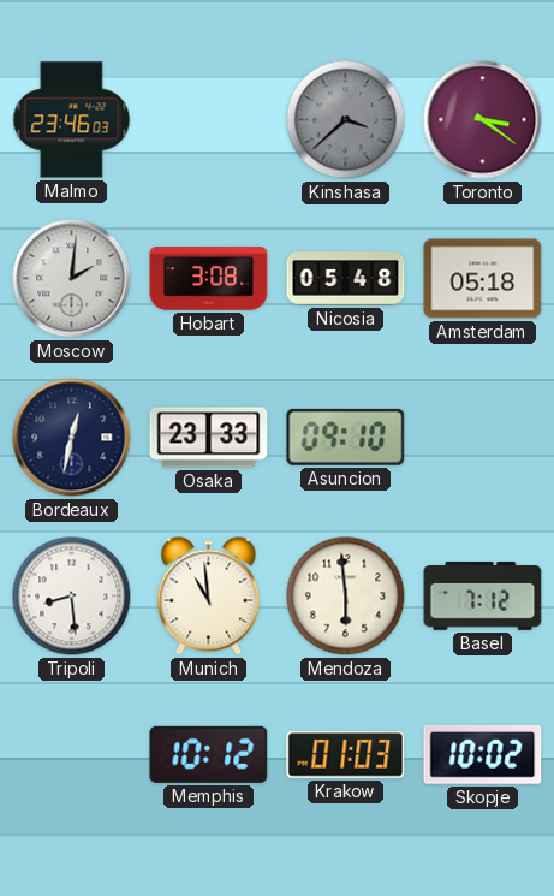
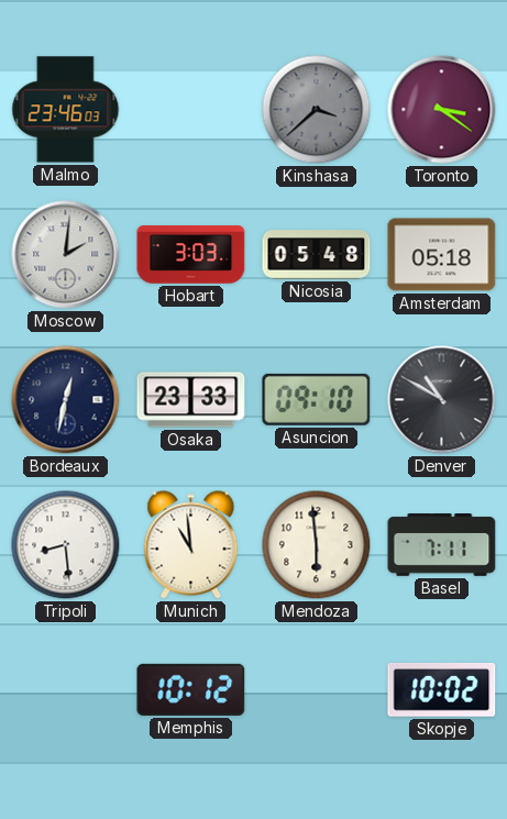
Hobart: 3:08 -> 3:03 (191, 255)
Denver: none -> 10:50 (442, 400)
Basel: 7:12 -> 7:11 (442, 545)
Krakow: 01:03 -> none (346, 755)
